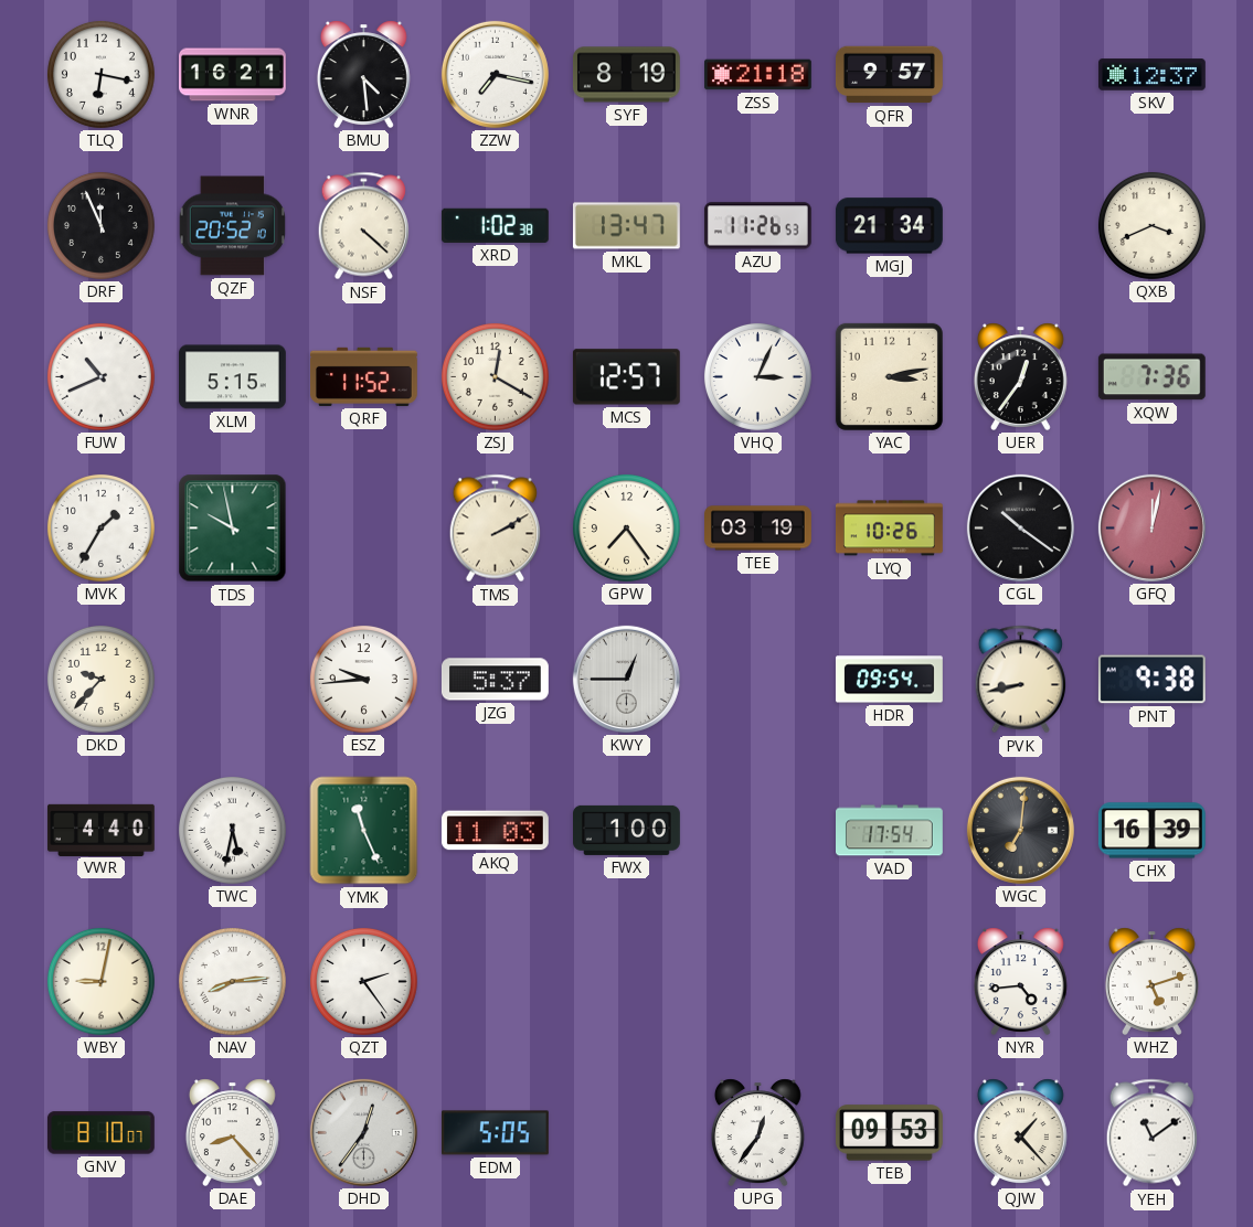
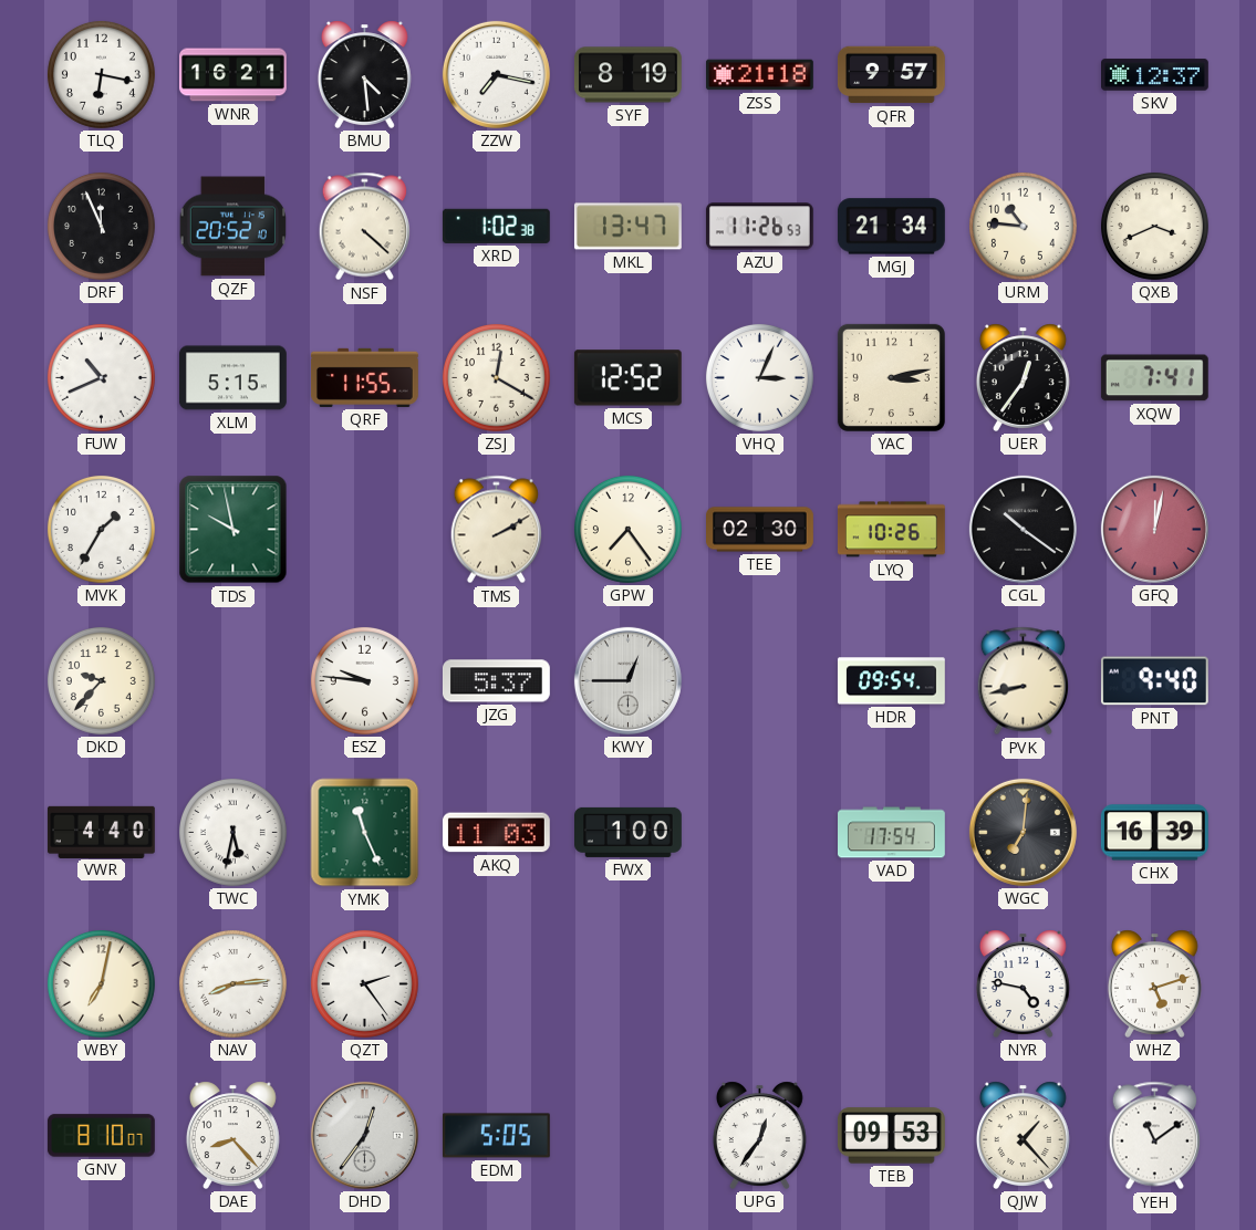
URM: none -> 10:46 (1023, 226)
QRF: 11:52 -> 11:55 (365, 377)
MCS: 12:57 -> 12:52 (627, 378)
XQW: 7:36 -> 7:41 (1154, 378)
TEE: 03:19 -> 02:30 (760, 530)
ESZ: 9:44 -> 9:46 (364, 680)
PNT: 9:38 -> 9:40 (1154, 681)
WBY: 9:02 -> 7:02 (101, 983)
NYR: 4:44 -> 4:47 (1023, 983)
